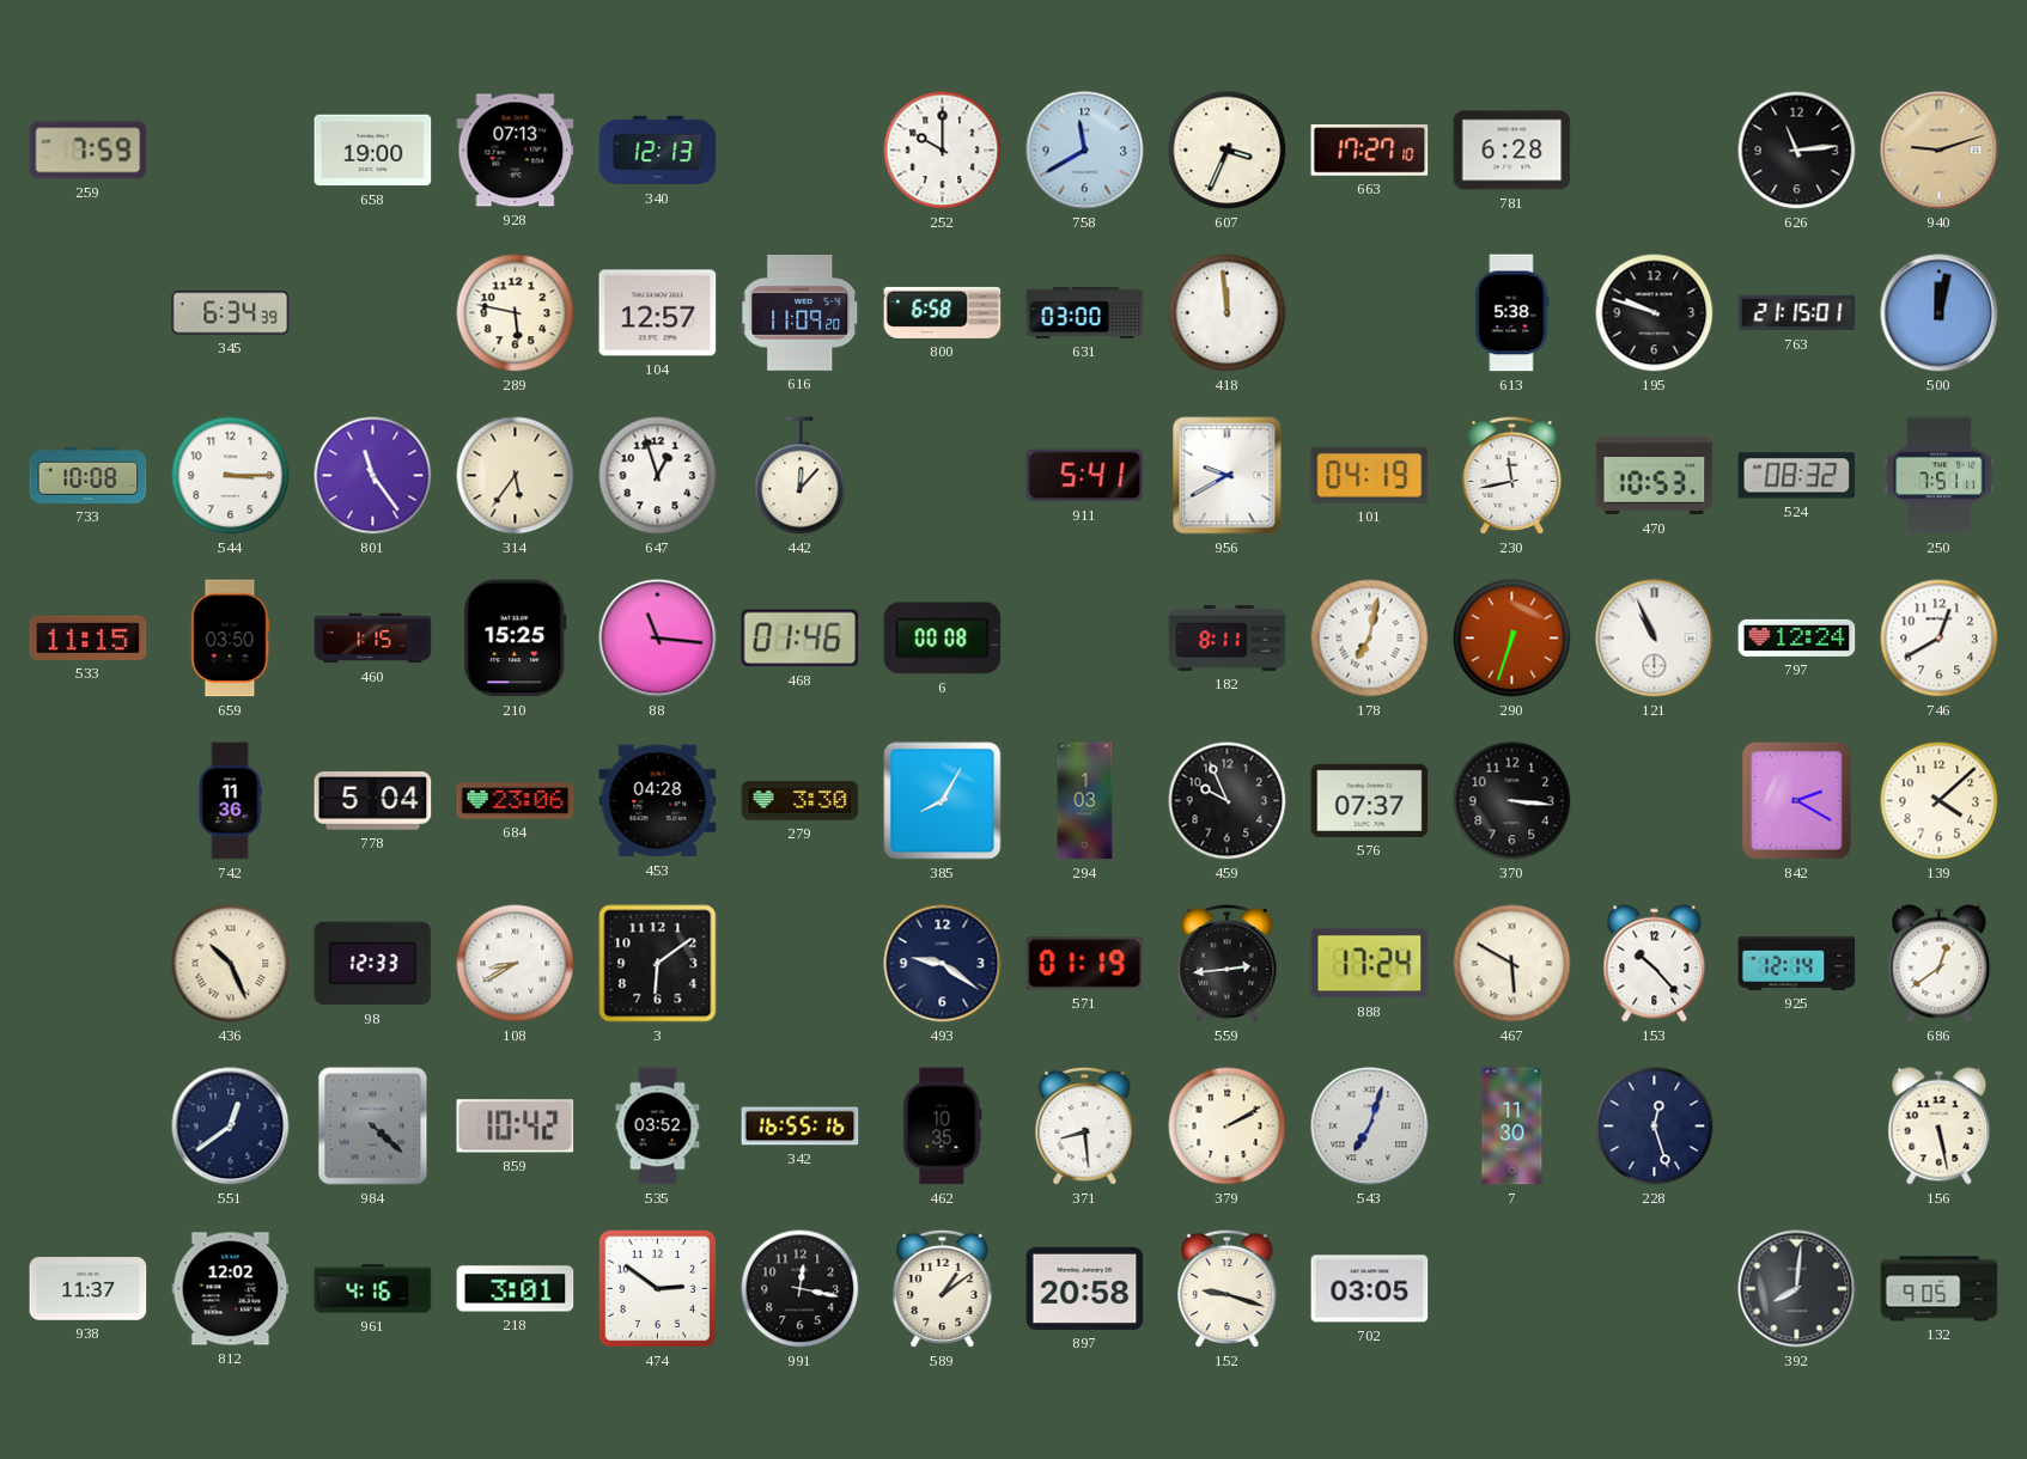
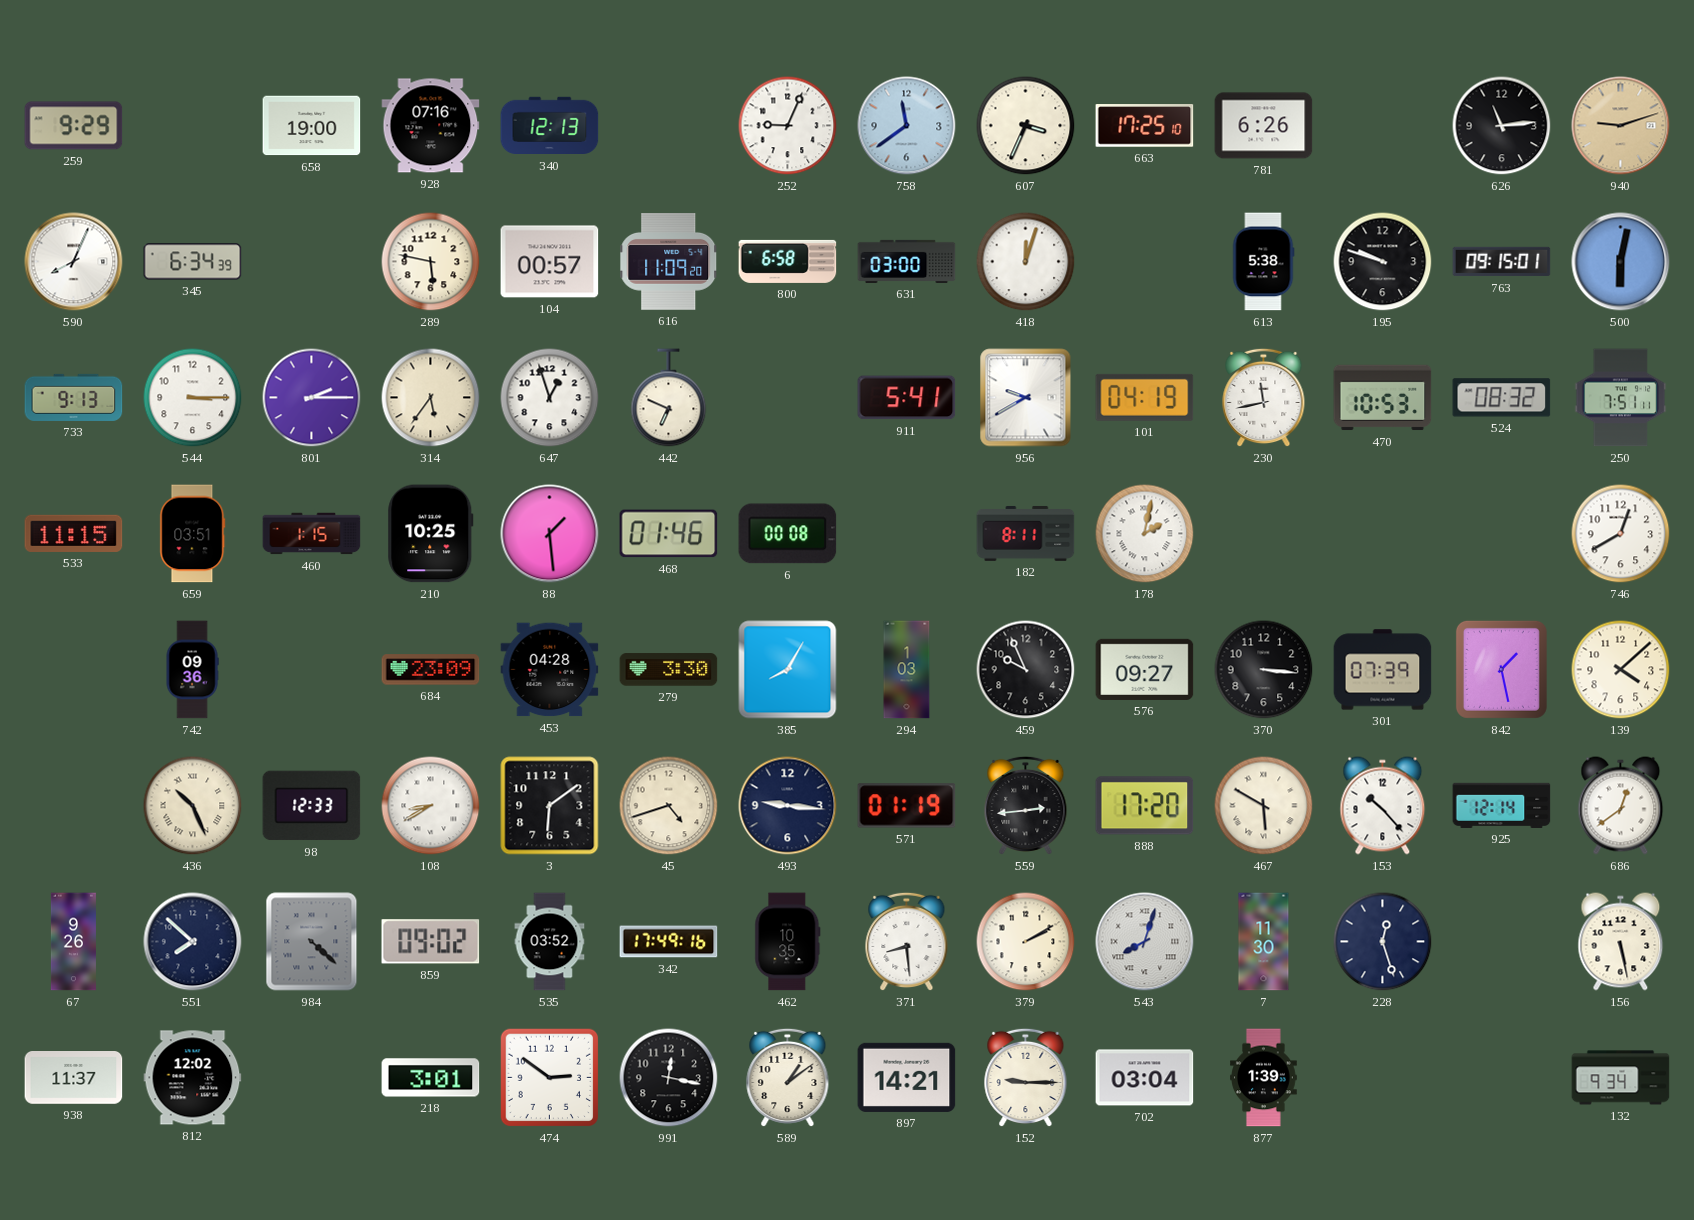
259: 7:59 -> 9:29 (74, 126)
928: 07:13 -> 07:16 (431, 126)
252: 10:00 -> 9:04 (788, 126)
758: 11:40 -> 11:39 (907, 126)
663: 17:27 -> 17:25 (1145, 126)
781: 6:28 -> 6:26 (1264, 126)
590: none -> 8:04 (74, 262)
104: 12:57 -> 00:57 (550, 262)
418: 11:59 -> 12:03 (1026, 262)
763: 21:15 -> 09:15 (1502, 262)
500: 12:02 -> 6:02 (1621, 262)
733: 10:08 -> 9:13 (74, 397)
801: 11:24 -> 2:15 (312, 398)
442: 12:07 -> 6:49 (669, 398)
659: 03:50 -> 03:51 (193, 534)
210: 15:25 -> 10:25 (431, 534)
88: 11:16 -> 1:29 (550, 534)
178: 7:02 -> 2:02 (1145, 534)
290: 6:33 -> none (1512, 639)
121: 10:56 -> none (1655, 639)
797: 12:24 -> none (1797, 637)
742: 11:36 -> 09:36 (192, 670)
778: 5:04 -> none (373, 801)
684: 23:06 -> 23:09 (431, 670)
576: 07:37 -> 09:27 (1145, 669)
301: none -> 07:39 (1383, 670)
842: 2:20 -> 1:28 (1501, 669)
45: none -> 4:42 (669, 806)
493: 9:21 -> 9:16 (788, 806)
888: 17:24 -> 17:20 (1145, 806)
67: none -> 9:26 (73, 942)
551: 12:39 -> 7:52 (193, 942)
859: 10:42 -> 09:02 (431, 942)
342: 16:55 -> 17:49 (669, 942)
543: 7:03 -> 8:03 (1145, 942)
961: 4:16 -> none (373, 1289)
897: 20:58 -> 14:21 (907, 1077)
152: 9:18 -> 9:15 (1026, 1078)
702: 03:05 -> 03:04 (1145, 1078)
877: none -> 1:39 (1264, 1078)
392: 8:01 -> none (1797, 1289)
132: 9:05 -> 9:34 (1621, 1078)
